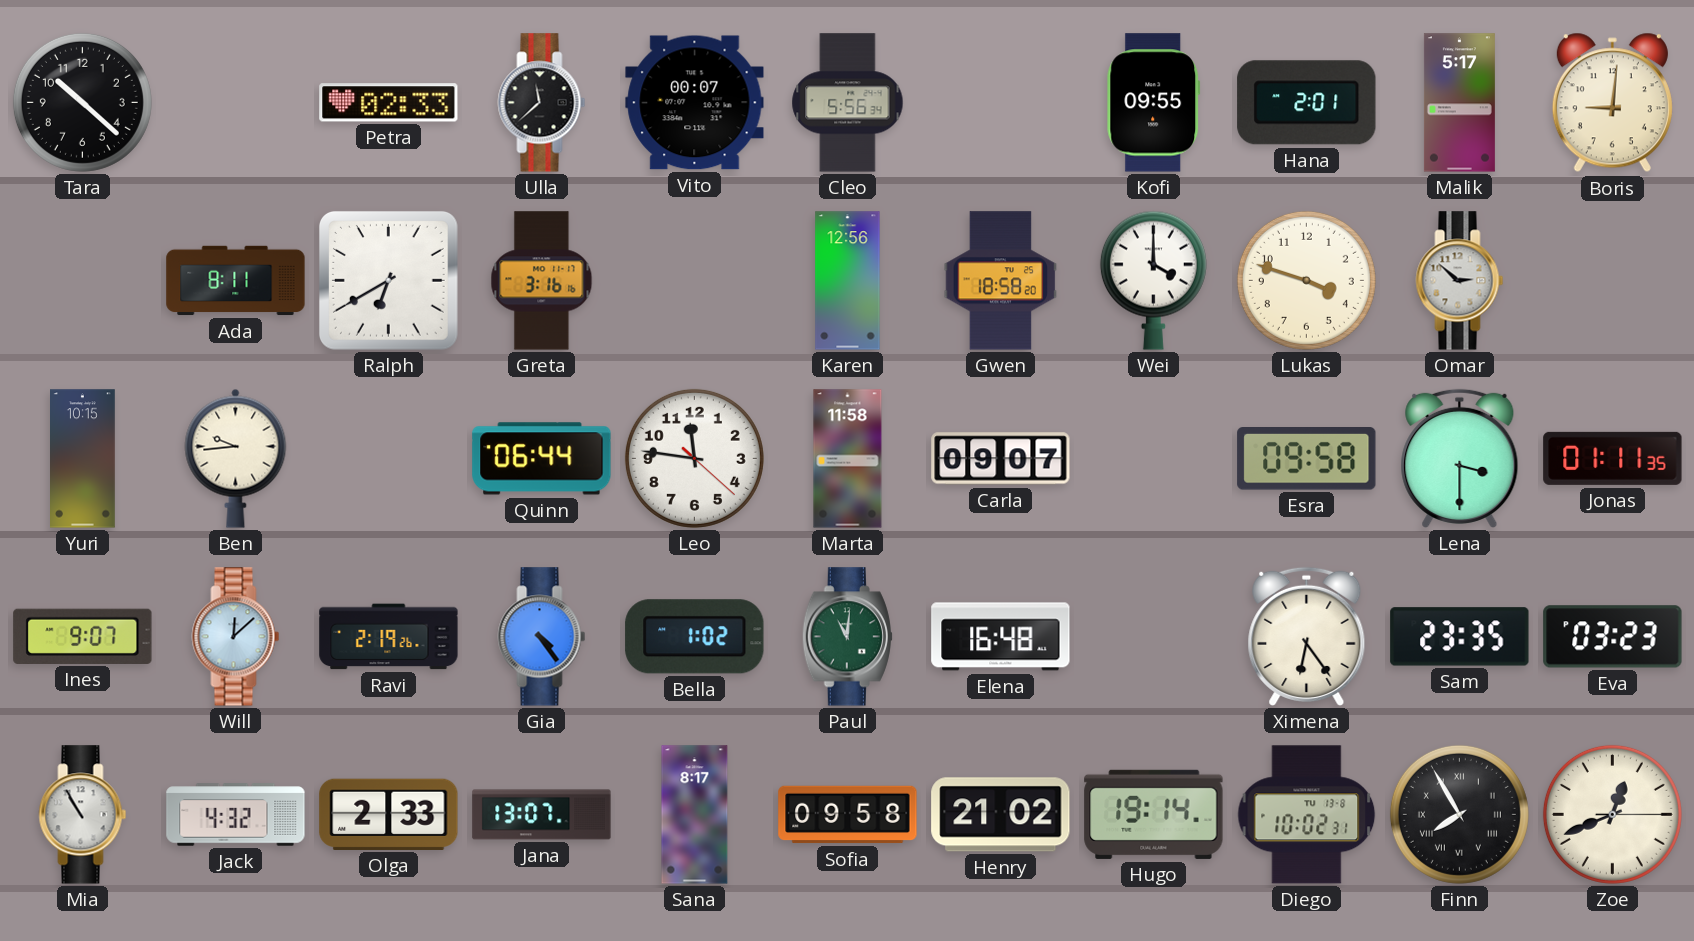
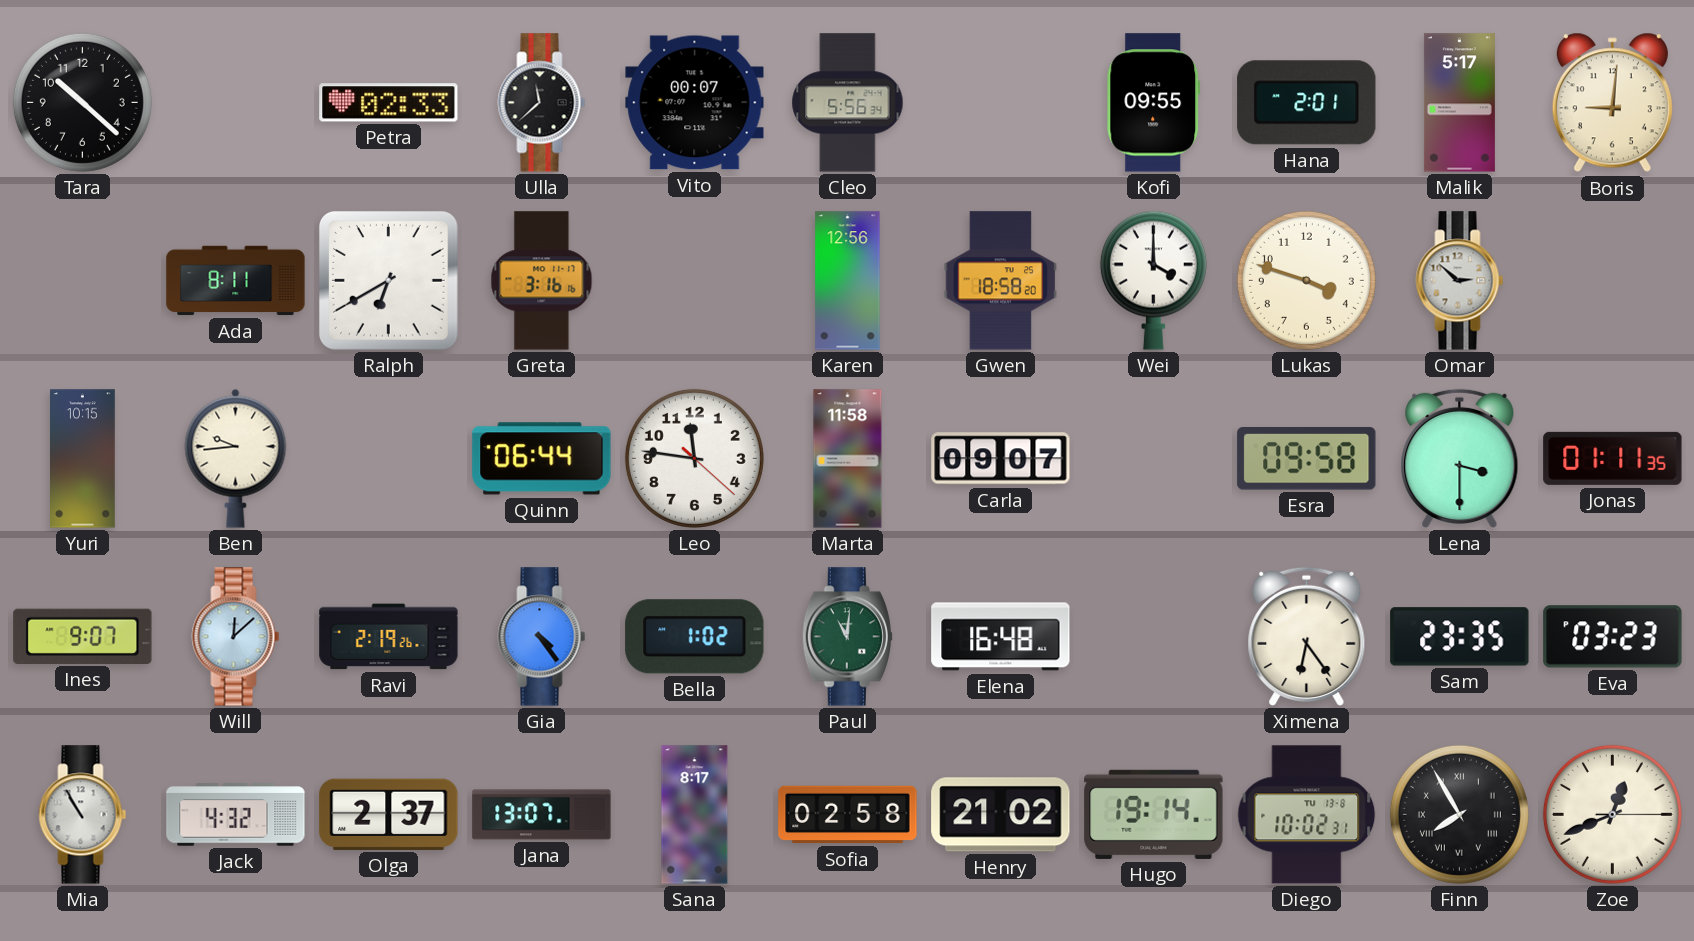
Olga: 2:33 -> 2:37 (389, 814)
Sofia: 09:58 -> 02:58 (848, 815)
